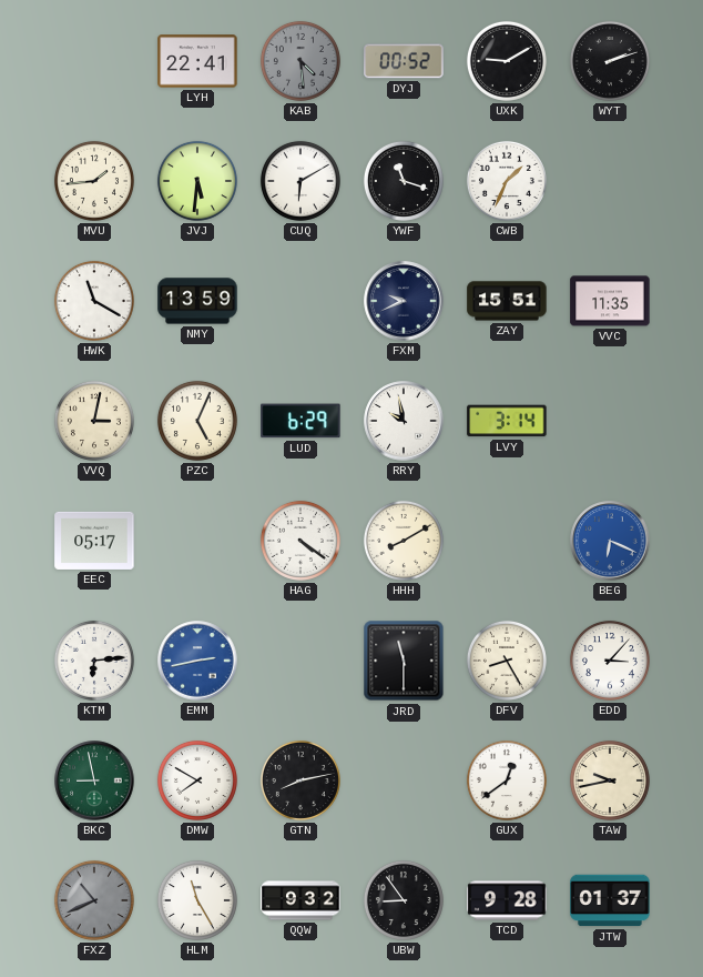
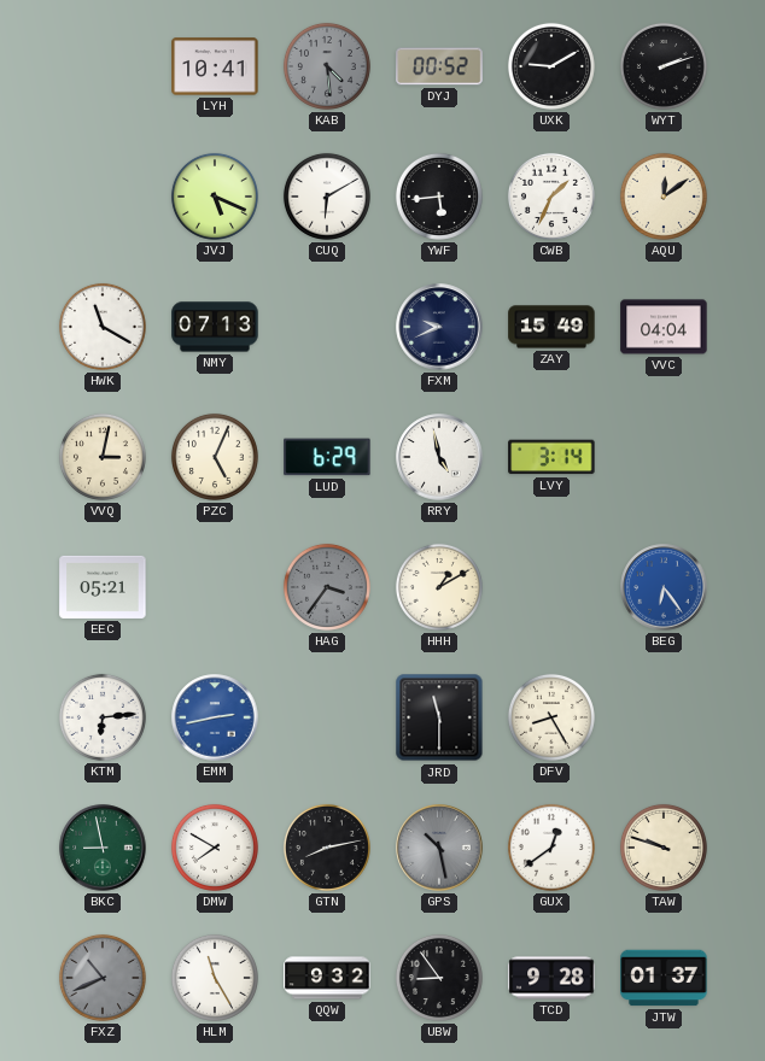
LYH: 22:41 -> 10:41 (215, 66)
MVU: 1:44 -> none (94, 181)
JVJ: 5:31 -> 5:19 (215, 197)
YWF: 11:18 -> 5:44 (439, 197)
AQU: none -> 12:09 (664, 197)
NMY: 13:59 -> 07:13 (215, 327)
ZAY: 15:51 -> 15:49 (551, 327)
VVC: 11:35 -> 04:04 (664, 327)
RRY: 9:58 -> 4:58 (439, 457)
EEC: 05:17 -> 05:21 (103, 587)
HAG: 4:21 -> 3:36 (327, 587)
HAG dial: white -> grey (327, 587)
HHH: 8:10 -> 1:10 (439, 587)
BEG: 6:19 -> 6:24 (664, 587)
EDD: 3:07 -> none (610, 661)
GPS: none -> 10:28 (439, 848)
TAW: 9:43 -> 9:48 (664, 848)
